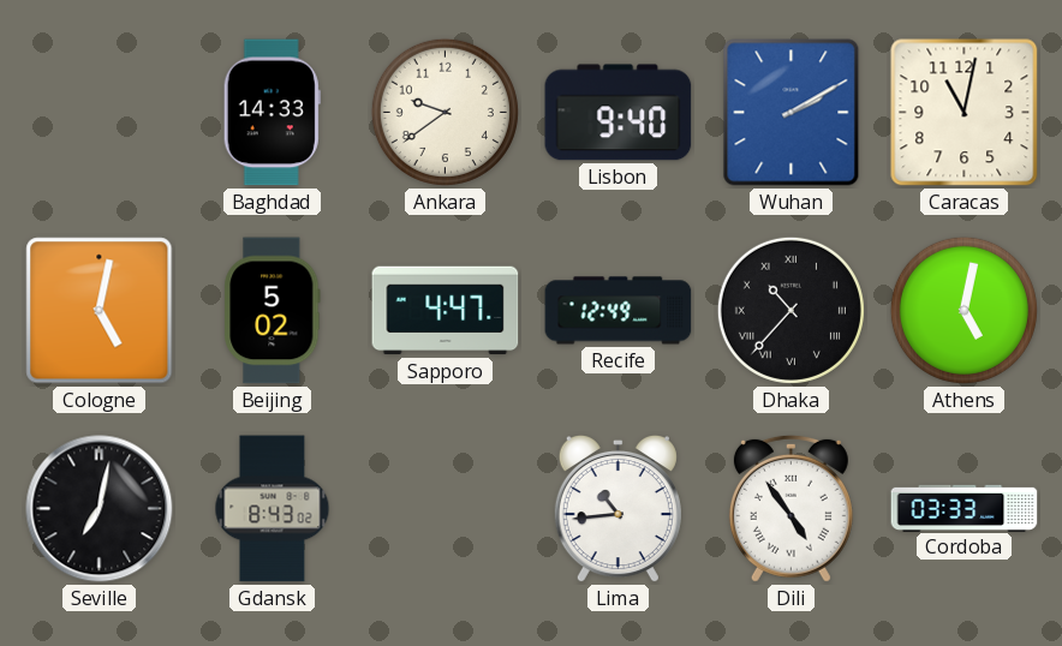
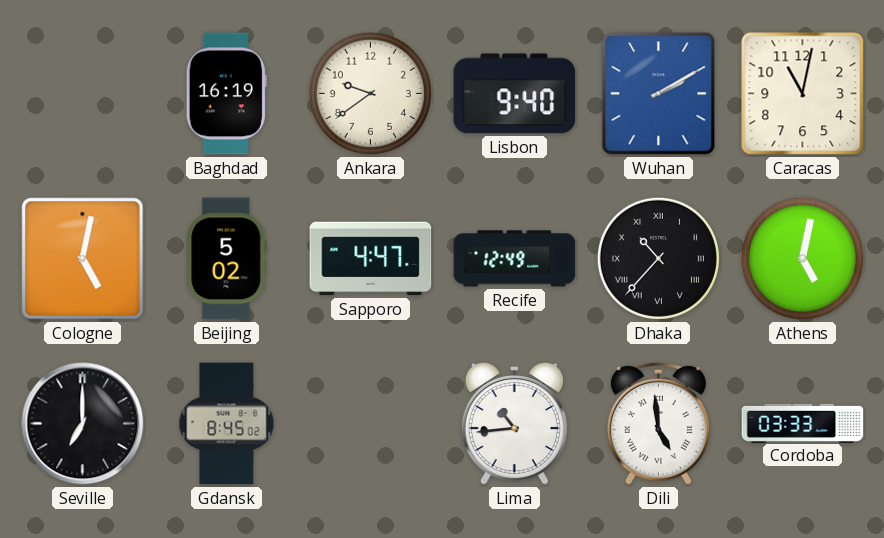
Baghdad: 14:33 -> 16:19 (226, 94)
Seville: 7:02 -> 7:00 (83, 424)
Gdansk: 8:43 -> 8:45 (227, 424)
Dili: 4:54 -> 4:59 (658, 423)
